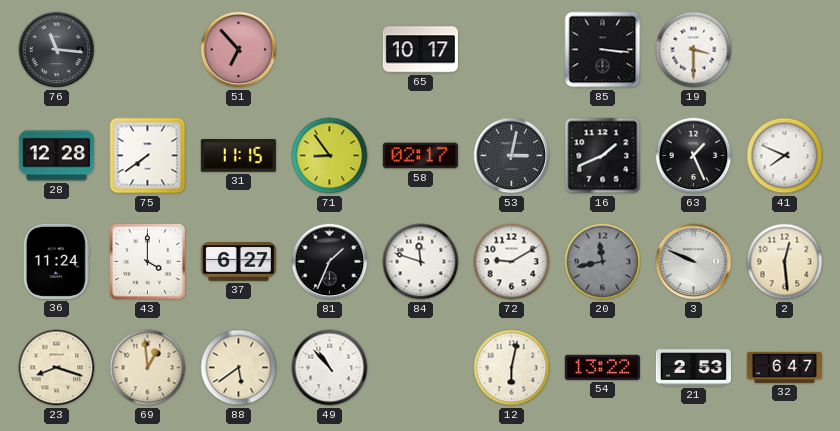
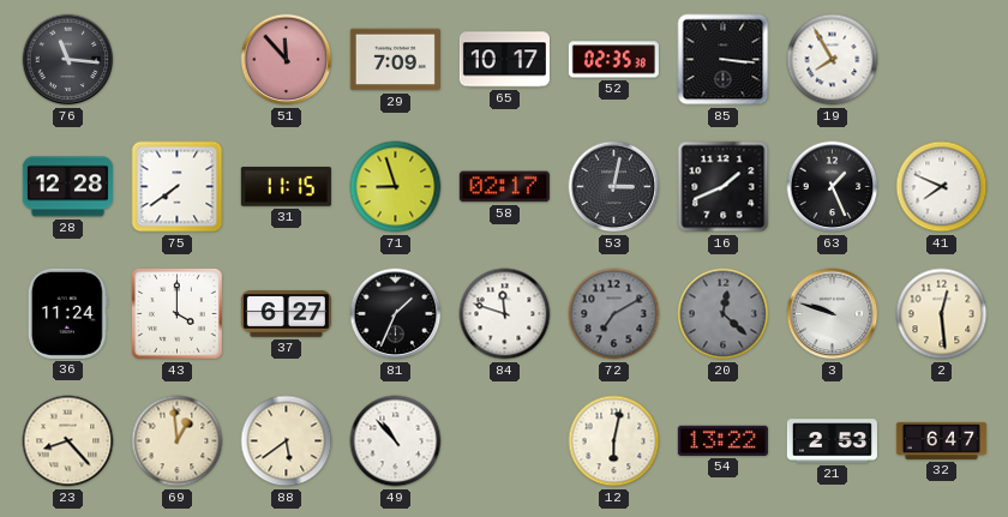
51: 6:53 -> 11:53 (287, 60)
29: none -> 7:09 (395, 60)
52: none -> 02:35 (613, 60)
19: 3:30 -> 7:55 (833, 60)
71: 8:54 -> 8:57 (396, 187)
72: 9:10 -> 7:10 (614, 314)
72 dial: white -> grey (614, 314)
20: 11:43 -> 12:22 (724, 314)
3: 9:49 -> 9:48 (833, 314)
23: 8:18 -> 8:23 (68, 441)
